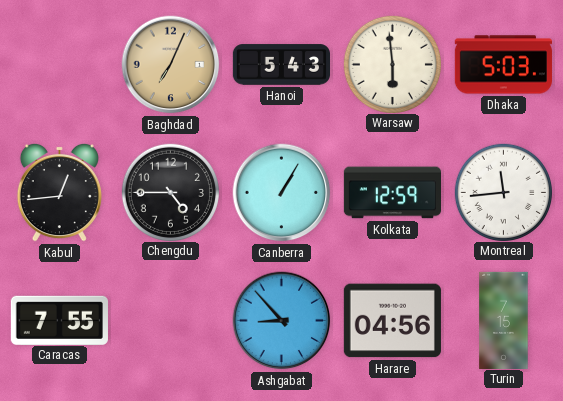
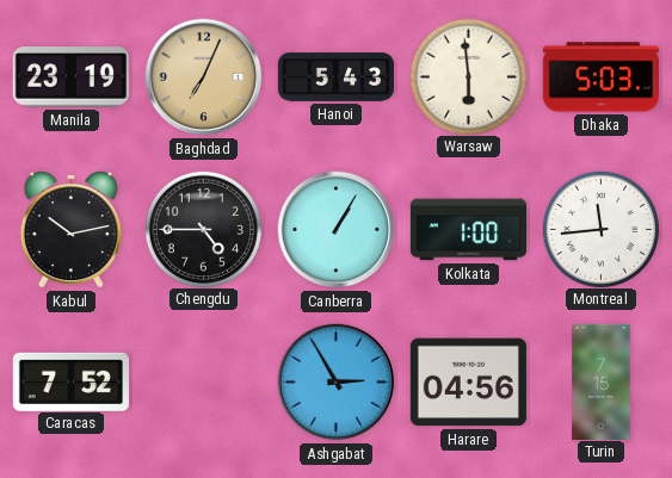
Manila: none -> 23:19 (70, 77)
Kabul: 12:44 -> 10:13 (70, 229)
Kolkata: 12:59 -> 1:00 (468, 230)
Caracas: 7:55 -> 7:52 (70, 381)
Ashgabat: 8:53 -> 2:55 (337, 383)
